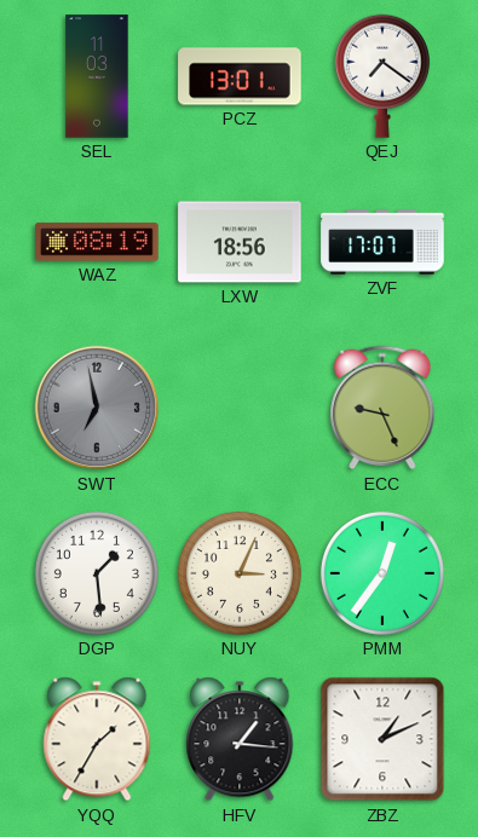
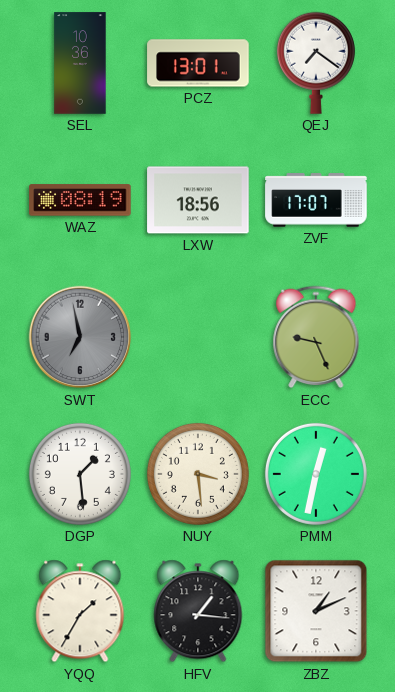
SEL: 11:03 -> 10:36 (80, 63)
NUY: 3:04 -> 3:29 (198, 474)
PMM: 12:36 -> 12:32 (316, 474)
